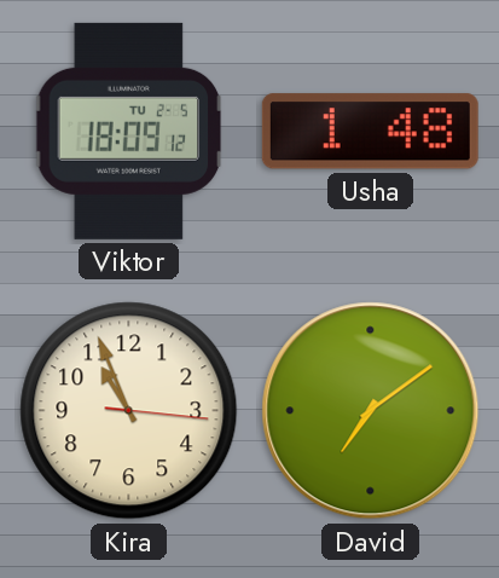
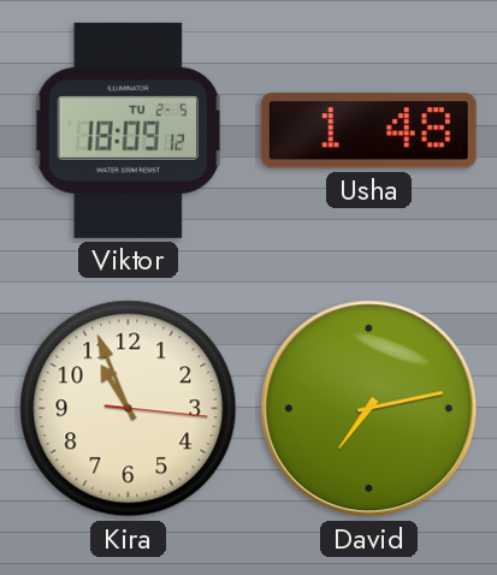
David: 7:09 -> 7:13 (369, 409)
